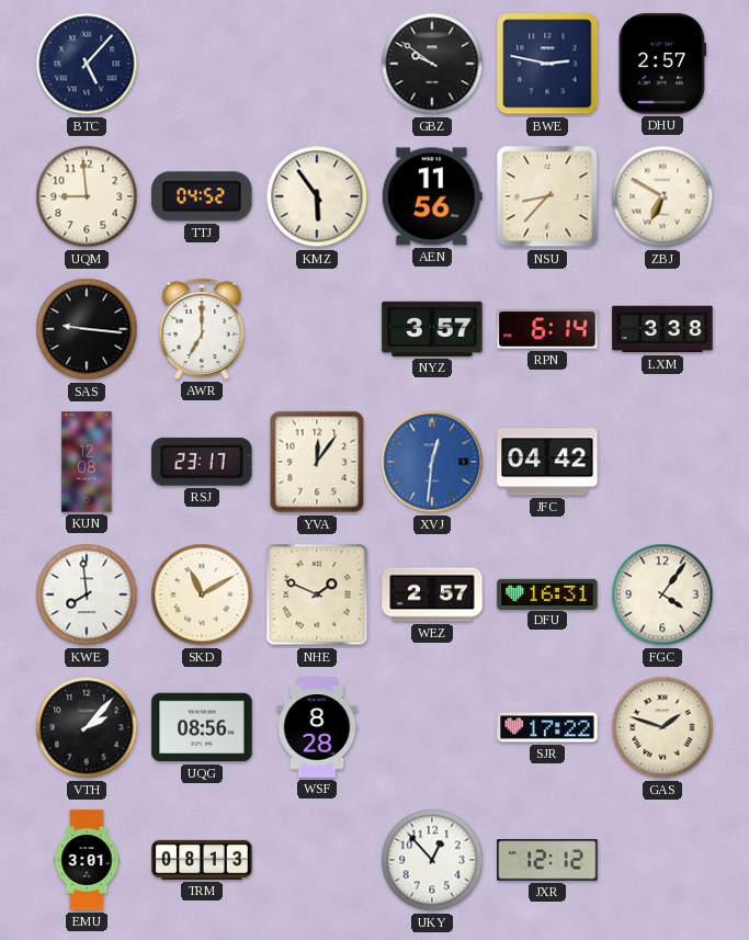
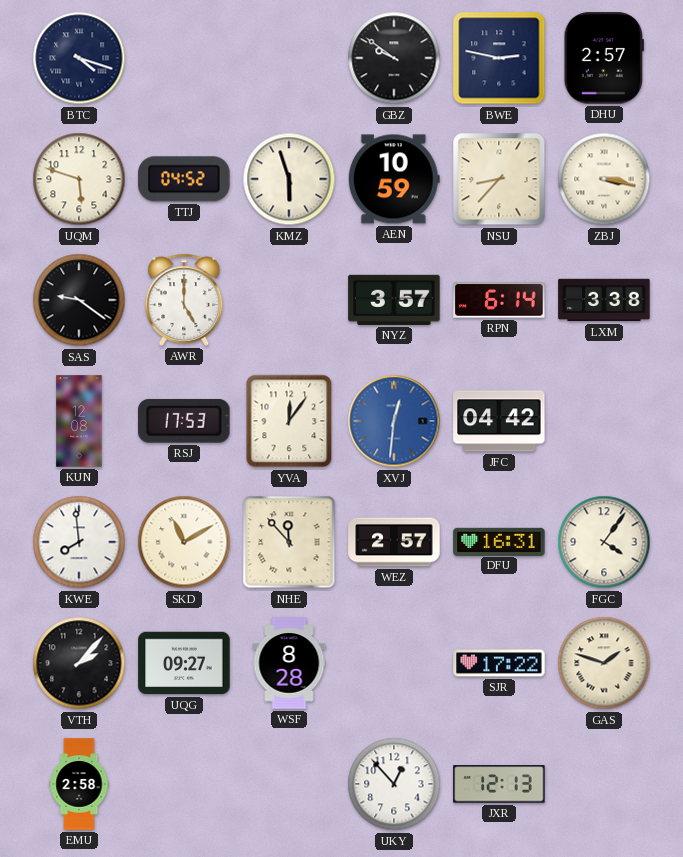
BTC: 5:07 -> 4:18 (79, 58)
UQM: 8:59 -> 5:48 (79, 179)
KMZ: 5:54 -> 5:57 (289, 179)
AEN: 11:56 -> 10:59 (394, 179)
ZBJ: 6:50 -> 3:17 (604, 179)
SAS: 9:16 -> 9:21 (79, 300)
AWR: 7:00 -> 5:00 (184, 300)
RSJ: 23:17 -> 17:53 (184, 421)
NHE: 1:49 -> 11:53 (289, 542)
UQG: 08:56 -> 09:27 (184, 663)
EMU: 3:01 -> 2:58 (79, 784)
TRM: 08:13 -> none (202, 860)
JXR: 12:12 -> 12:13 (499, 784)
